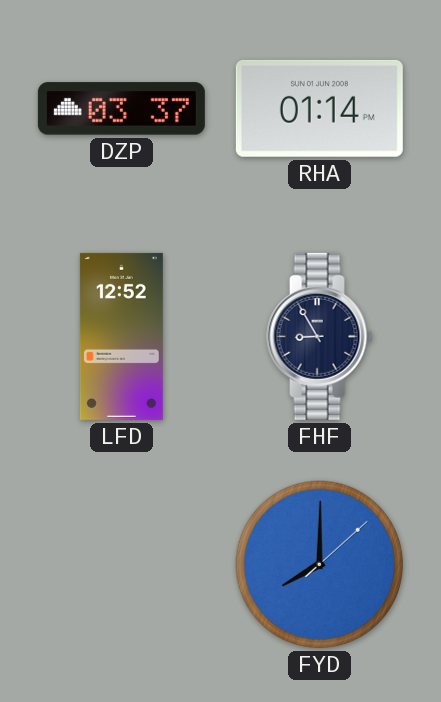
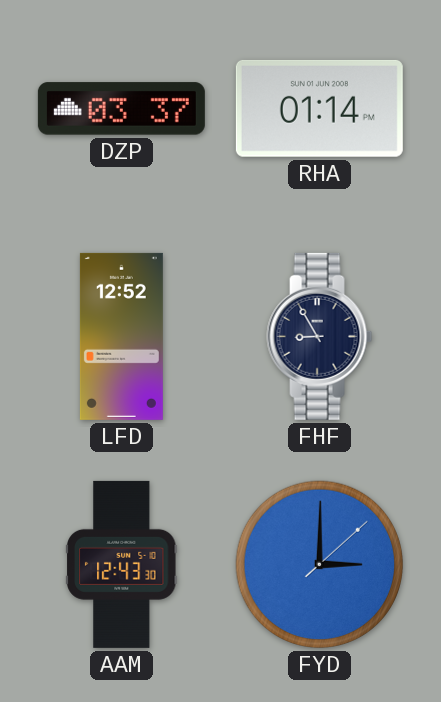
AAM: none -> 12:43 (122, 564)
FYD: 8:00 -> 3:00 (319, 564)
